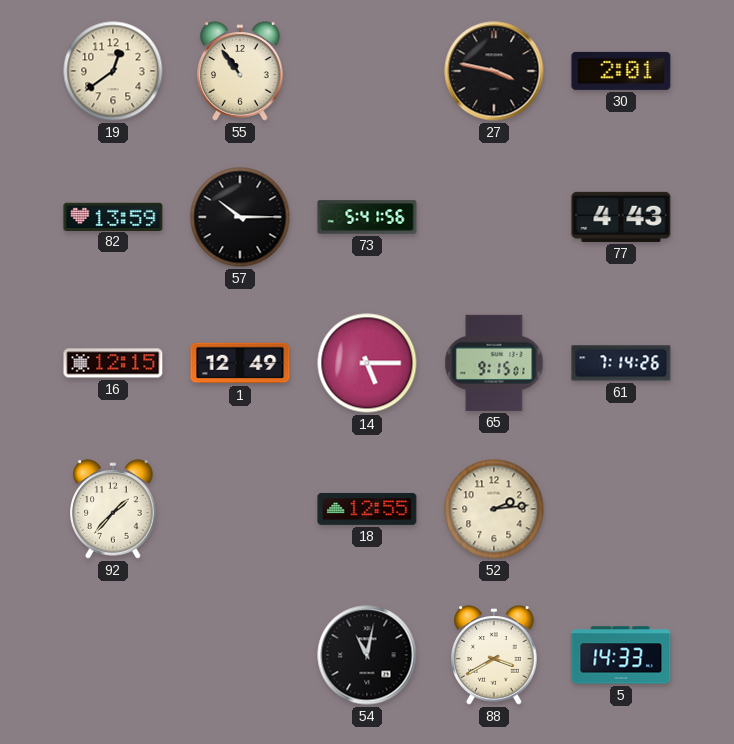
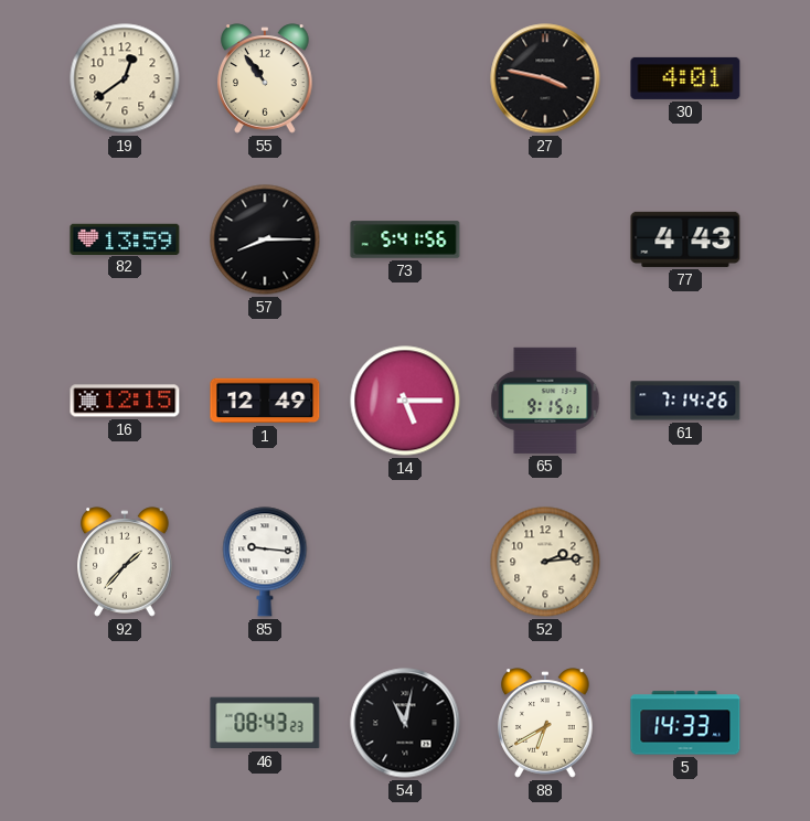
30: 2:01 -> 4:01 (685, 78)
57: 10:15 -> 8:15 (265, 239)
85: none -> 9:16 (265, 562)
18: 12:55 -> none (367, 509)
46: none -> 08:43 (265, 723)
88: 3:40 -> 6:40 (545, 723)
